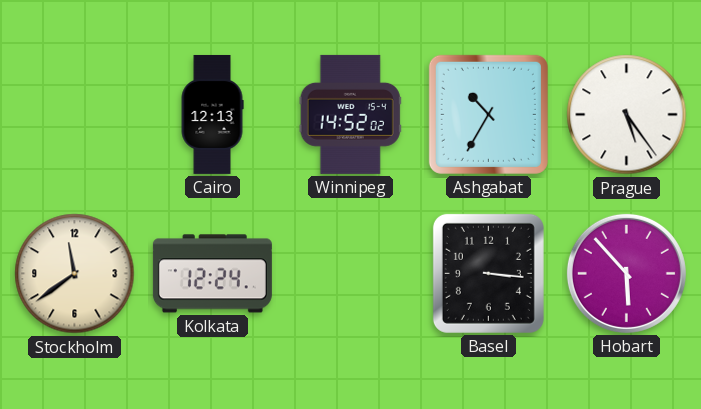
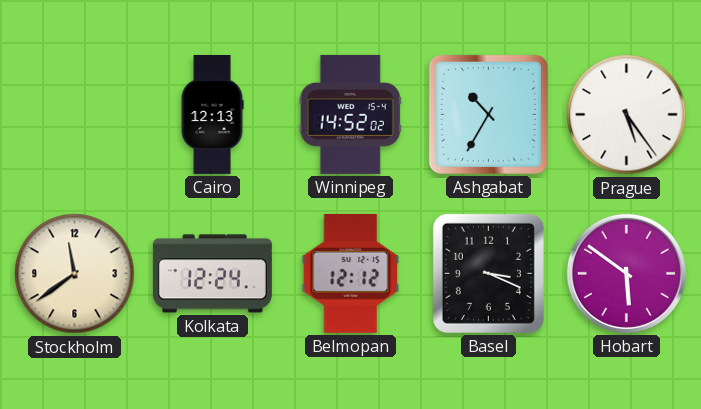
Belmopan: none -> 12:12 (351, 273)
Basel: 3:16 -> 3:19 (488, 273)
Hobart: 5:53 -> 5:51 (626, 273)
